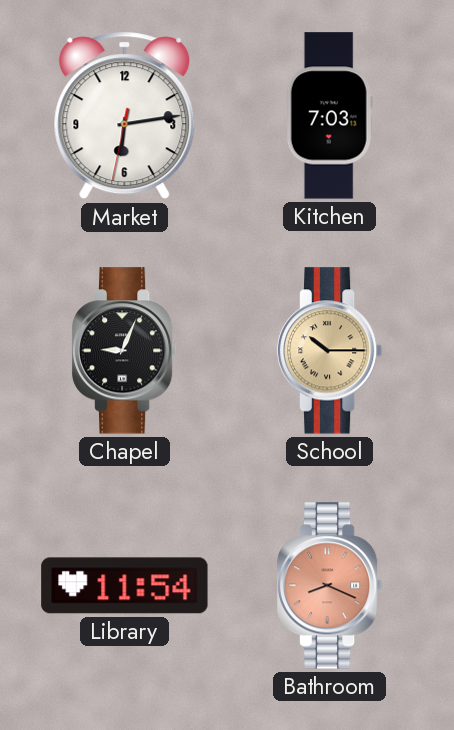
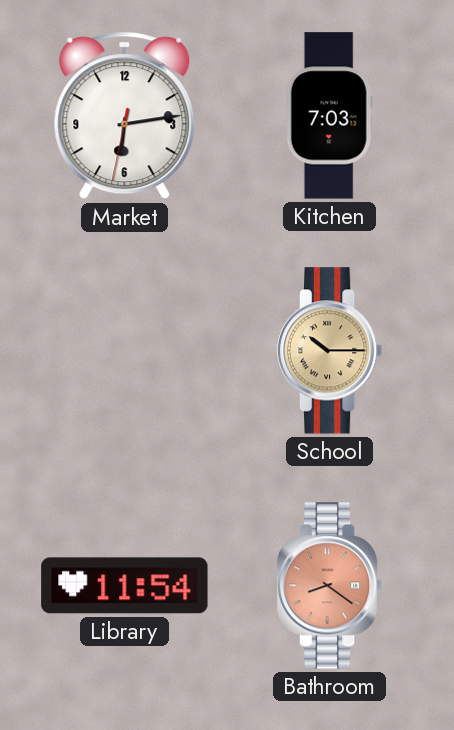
Chapel: 9:04 -> none (125, 351)
Bathroom: 8:19 -> 8:21 (330, 586)
